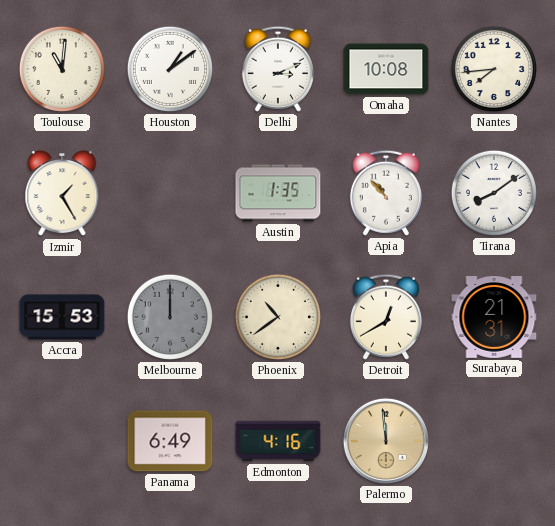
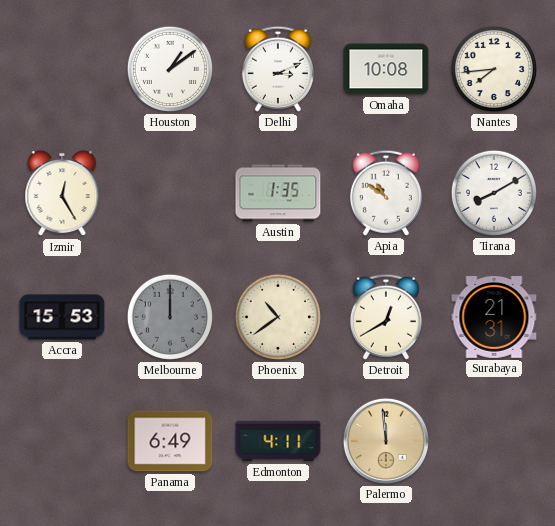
Toulouse: 11:01 -> none (62, 69)
Izmir: 1:25 -> 12:25 (62, 193)
Apia: 10:53 -> 10:51 (386, 193)
Tirana: 8:09 -> 8:10 (494, 193)
Edmonton: 4:16 -> 4:11 (278, 441)
